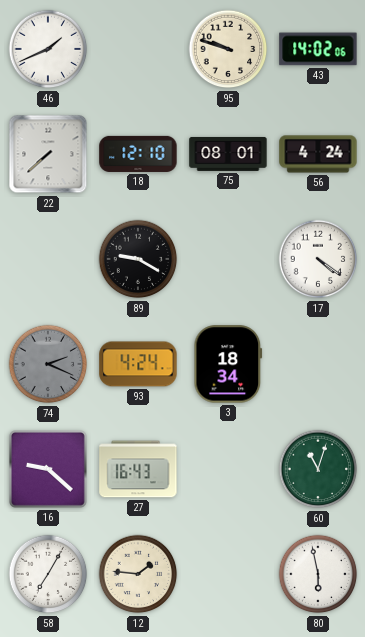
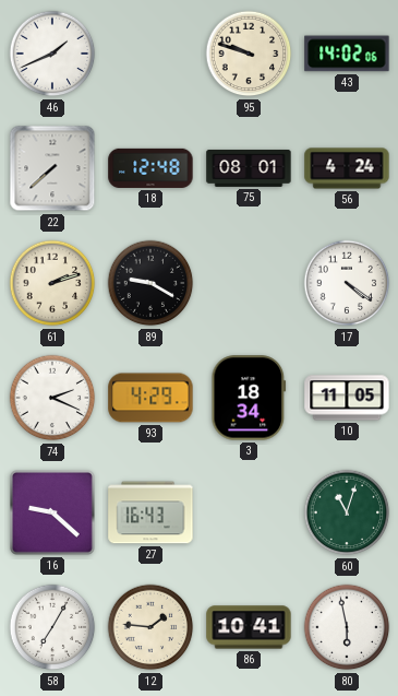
18: 12:10 -> 12:48 (150, 168)
61: none -> 2:12 (52, 283)
74 dial: grey -> white (52, 398)
93: 4:24 -> 4:29 (150, 398)
10: none -> 11:05 (347, 398)
86: none -> 10:41 (249, 627)
